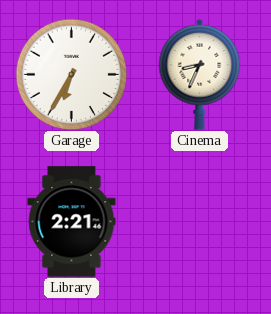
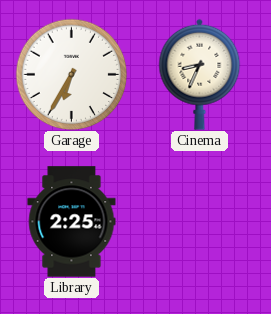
Library: 2:21 -> 2:25 (72, 222)
